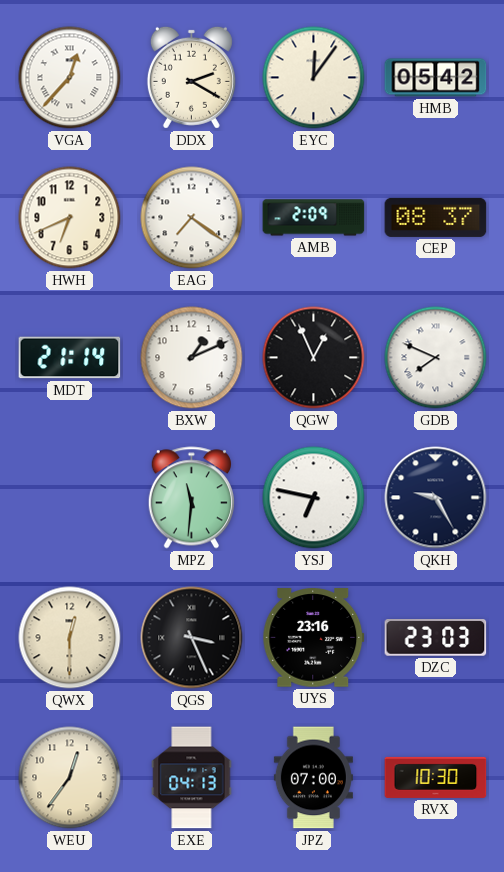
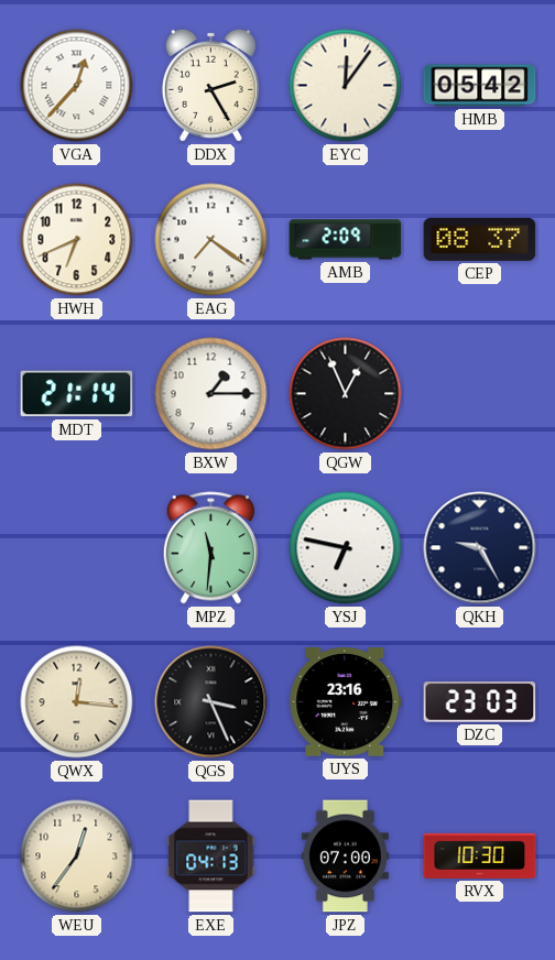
DDX: 2:20 -> 2:25 (210, 85)
BXW: 1:11 -> 1:15 (211, 394)
GDB: 7:49 -> none (436, 358)
QWX: 12:30 -> 12:16 (77, 702)
